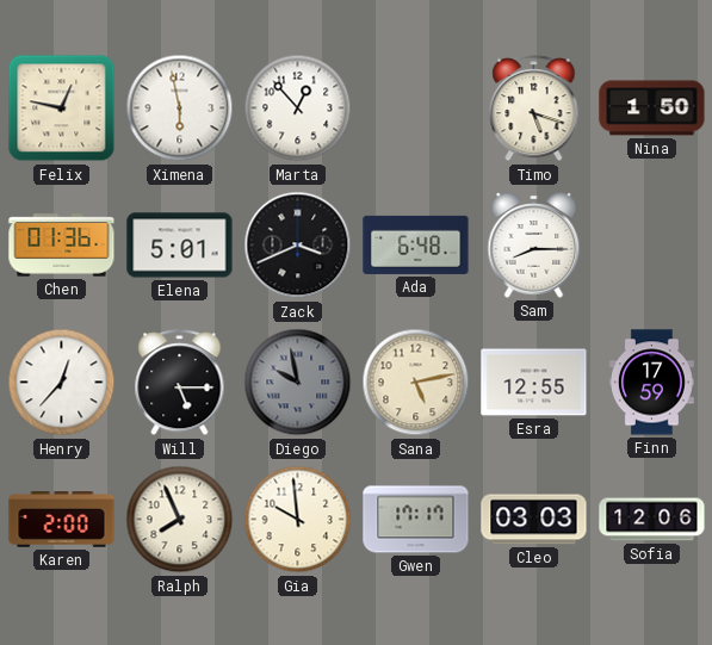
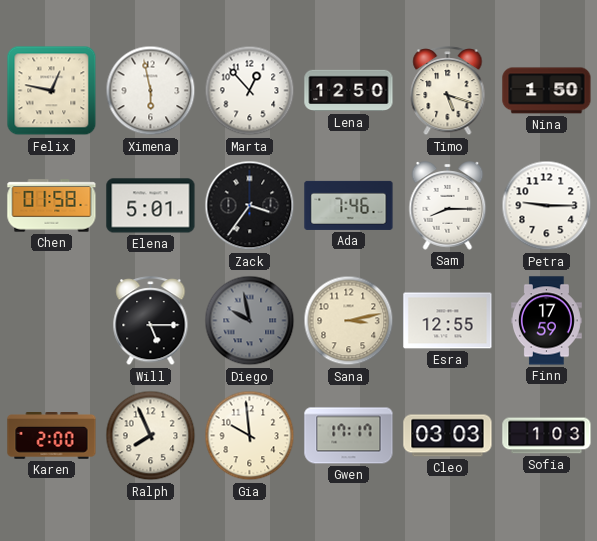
Lena: none -> 12:50 (349, 91)
Chen: 01:36 -> 01:58 (52, 206)
Zack: 3:41 -> 3:36 (250, 206)
Ada: 6:48 -> 7:46 (349, 205)
Petra: none -> 9:15 (547, 206)
Henry: 12:37 -> none (62, 383)
Sana: 5:13 -> 3:13 (349, 321)
Sofia: 12:06 -> 1:03 (547, 436)
